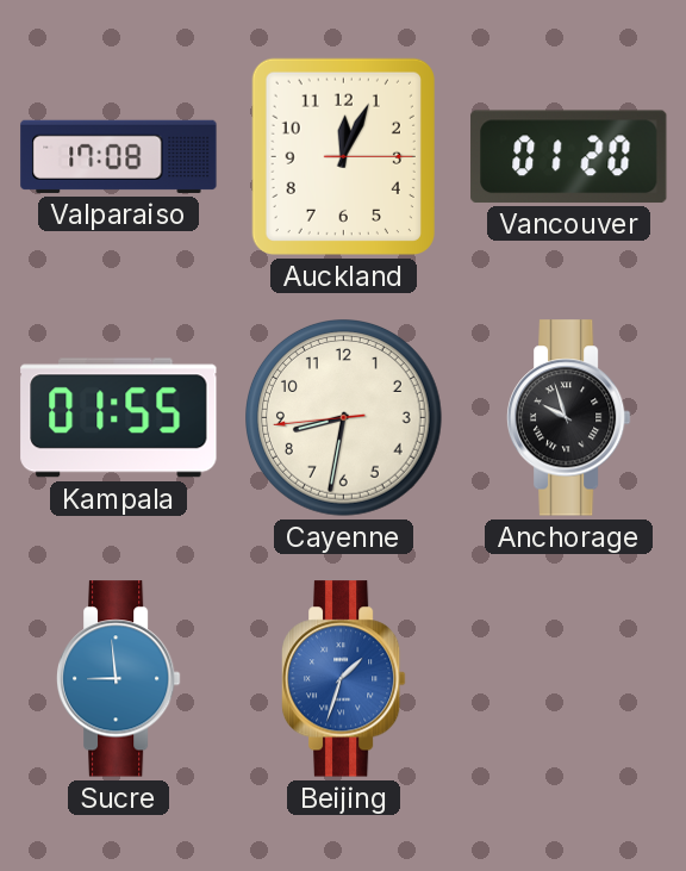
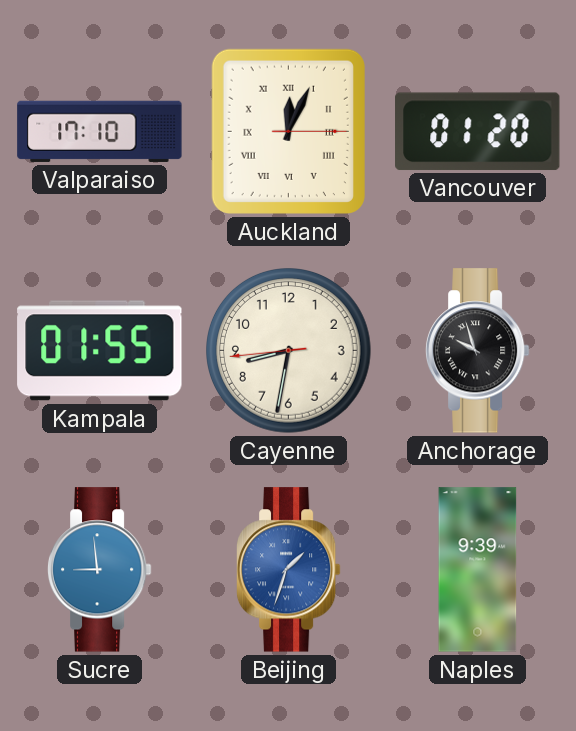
Valparaiso: 17:08 -> 17:10 (100, 131)
Auckland numerals: Arabic -> Roman (288, 131)
Naples: none -> 9:39 (478, 570)
